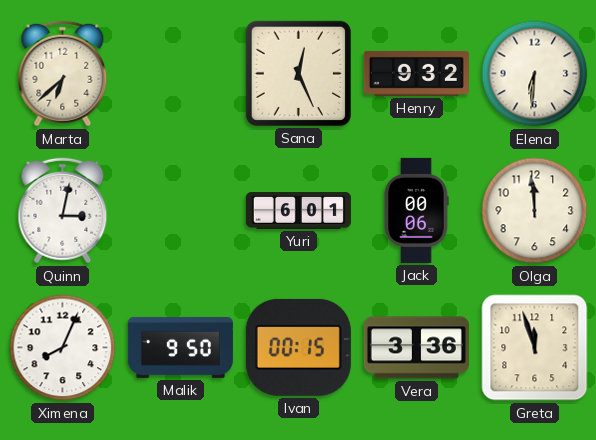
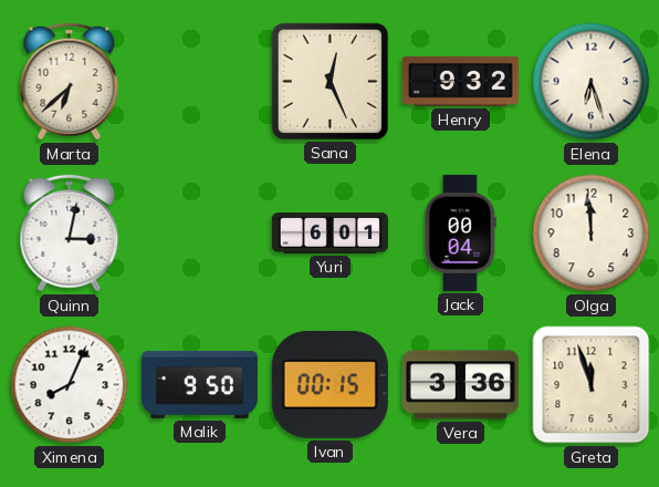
Elena: 6:31 -> 6:27 (592, 82)
Jack: 00:06 -> 00:04 (460, 232)
